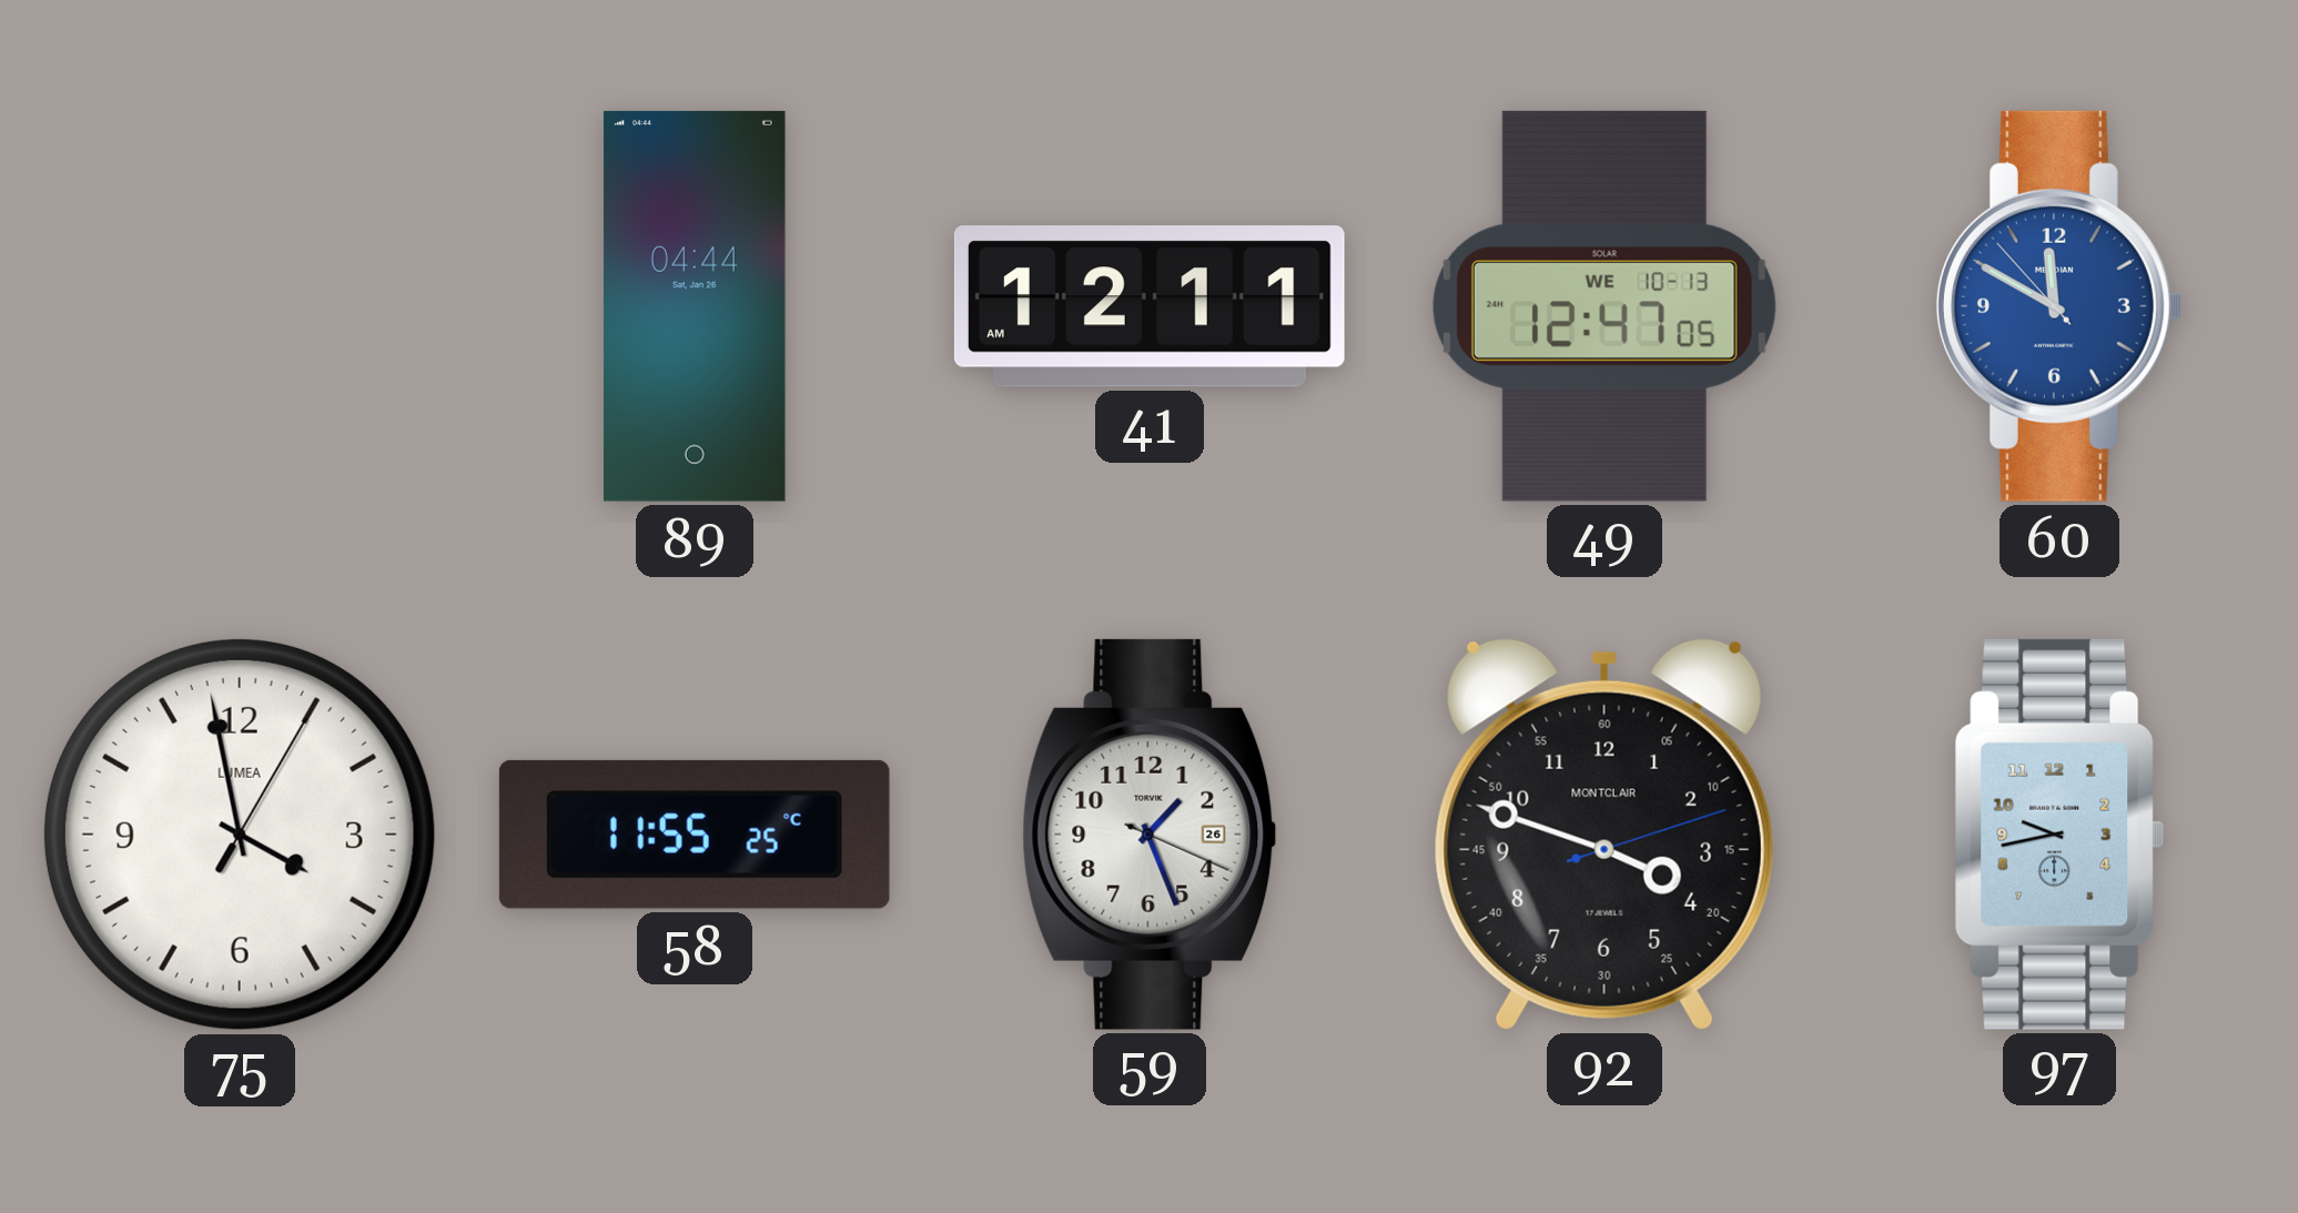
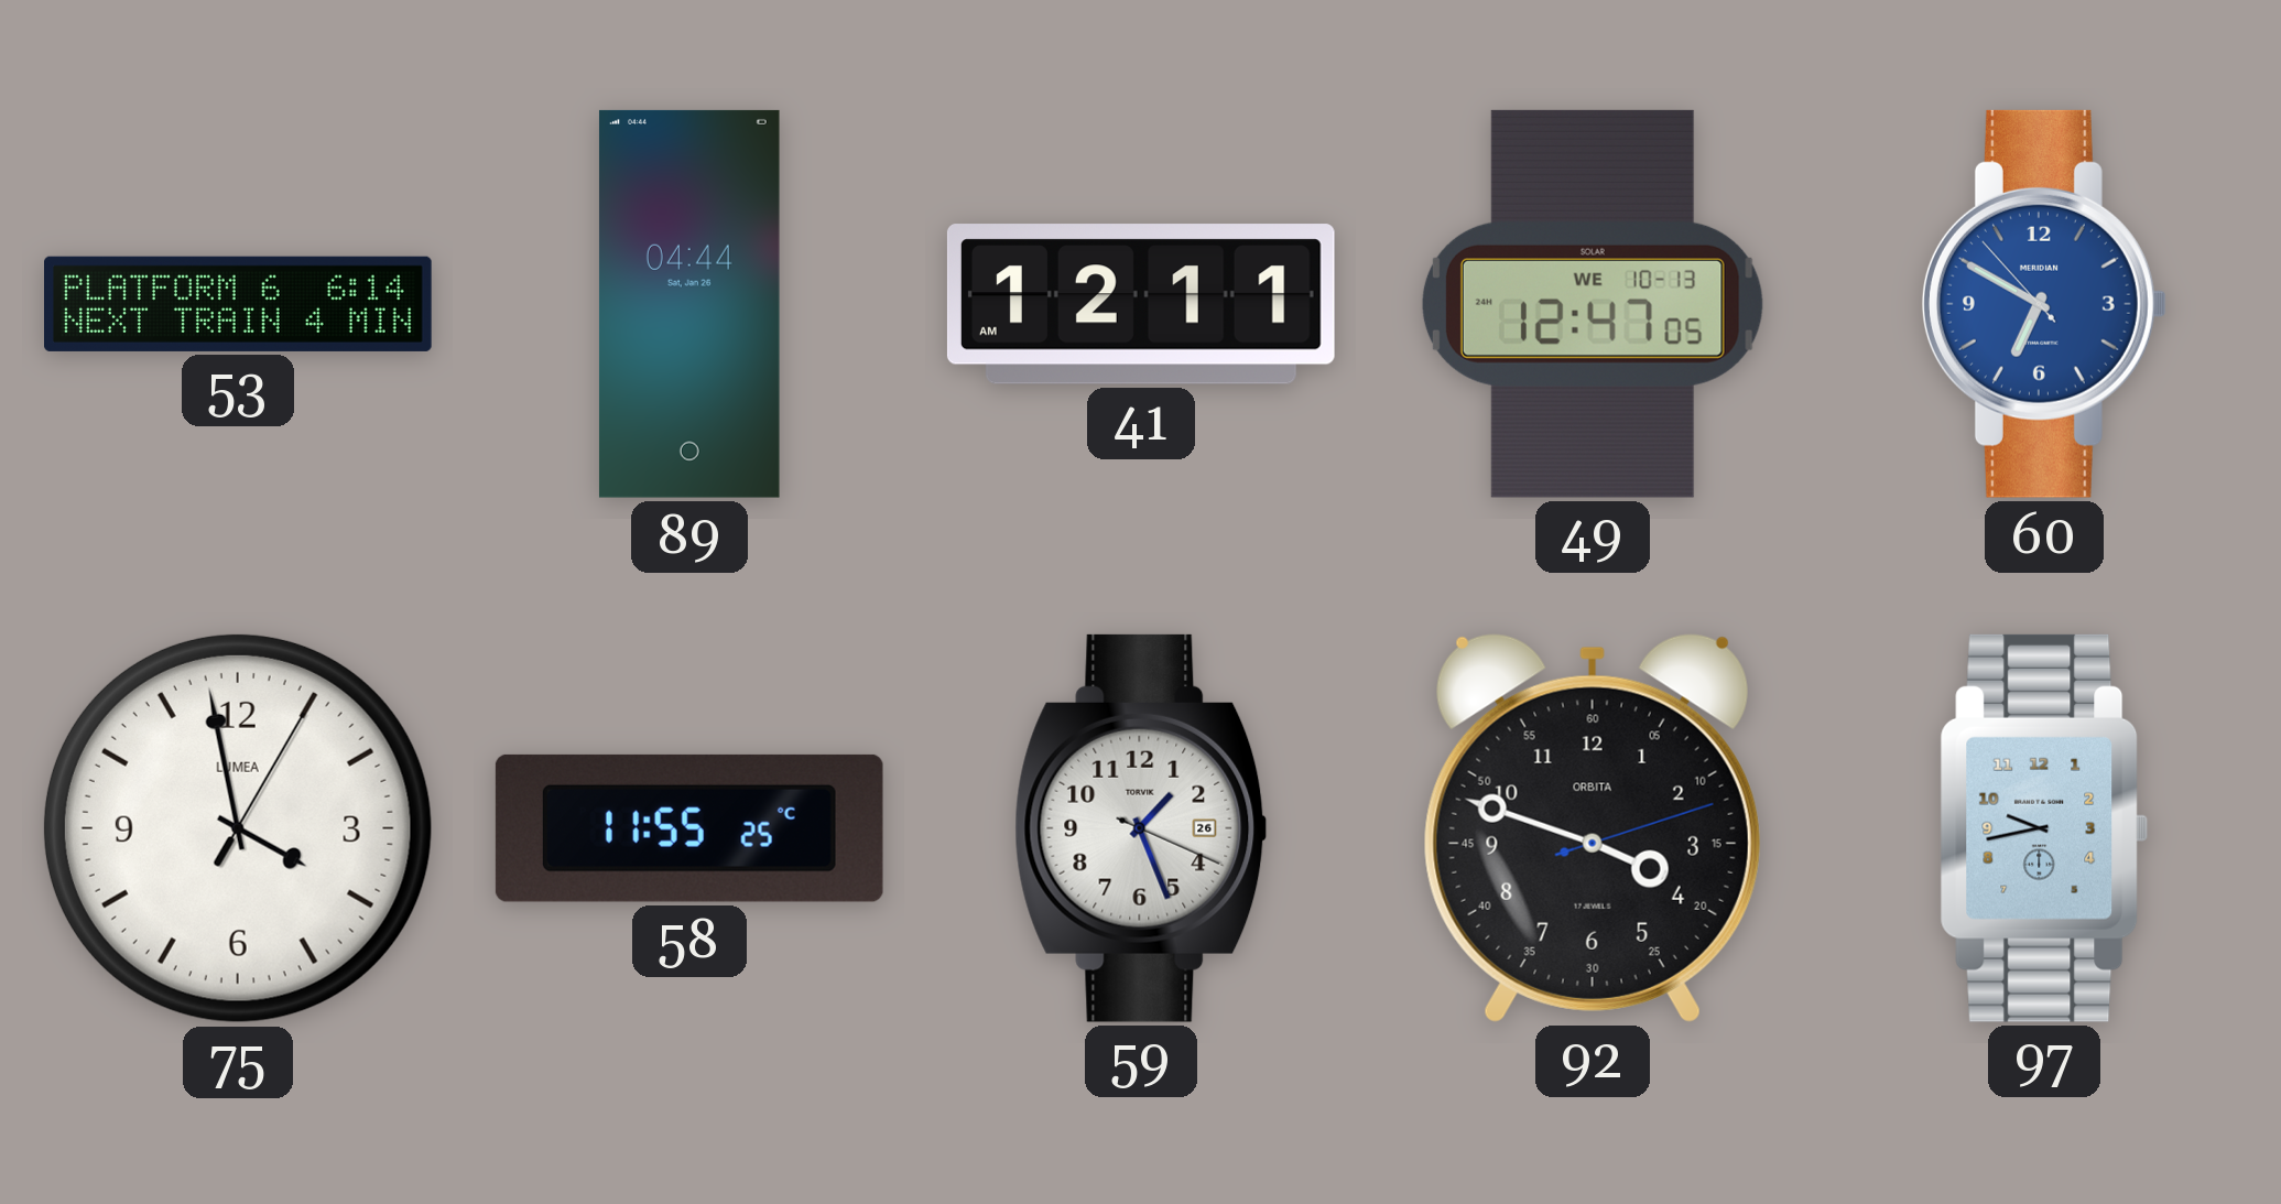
53: none -> 6:14 (239, 304)
60: 11:49 -> 6:49 (2044, 304)
92 brand: MONTCLAIR -> ORBITA (1593, 828)
